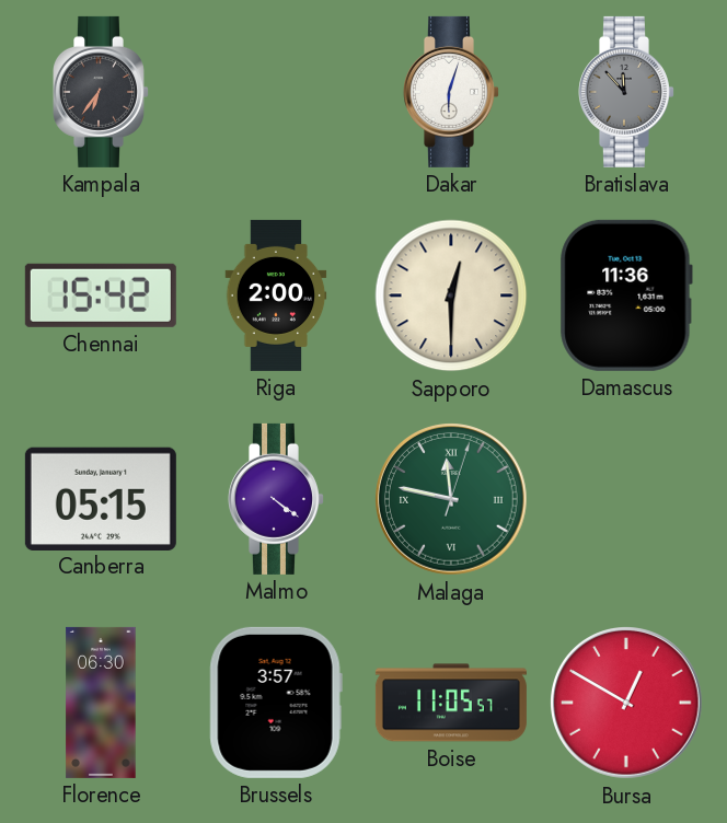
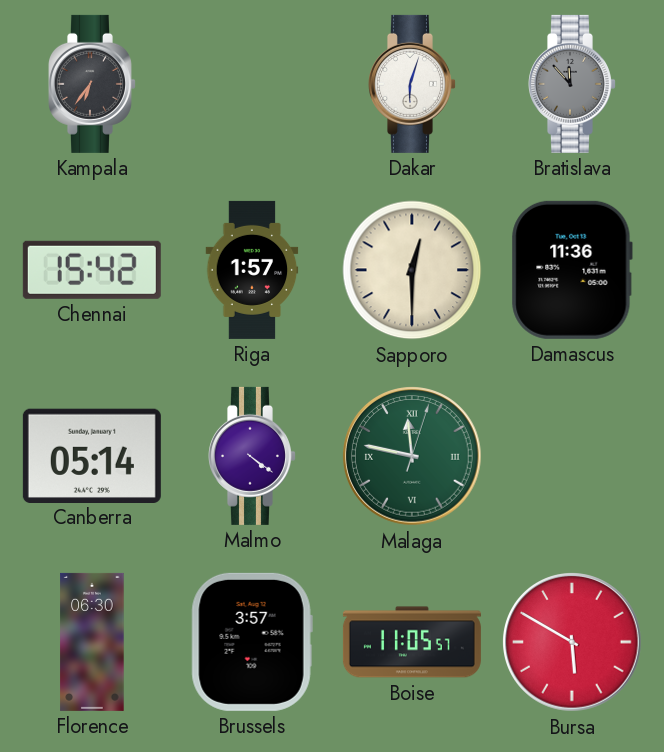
Riga: 2:00 -> 1:57 (252, 270)
Canberra: 05:15 -> 05:14 (92, 455)
Bursa: 12:50 -> 5:50 (573, 643)
